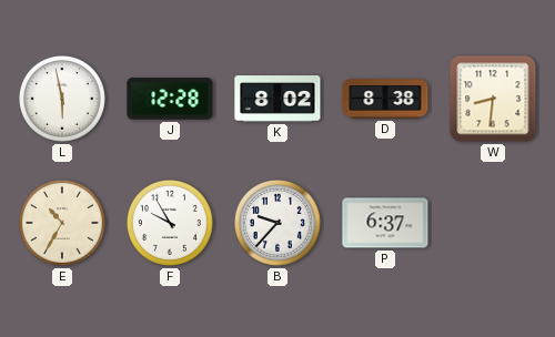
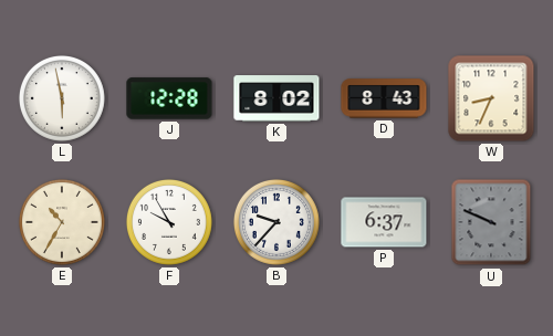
D: 8:38 -> 8:43 (384, 98)
W: 8:31 -> 8:34 (491, 98)
U: none -> 9:49 (491, 222)
